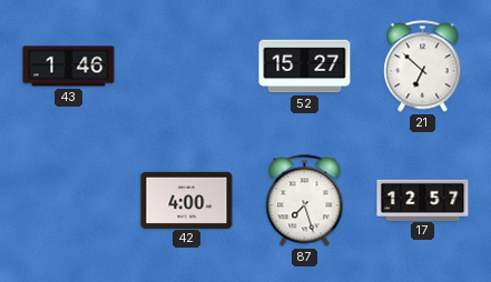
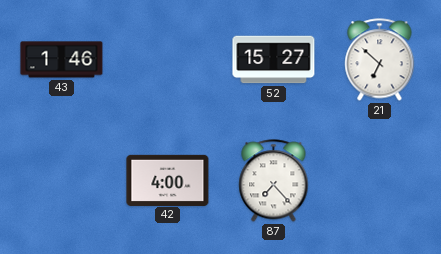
87: 7:27 -> 7:23 (274, 181)
17: 12:57 -> none (423, 200)
